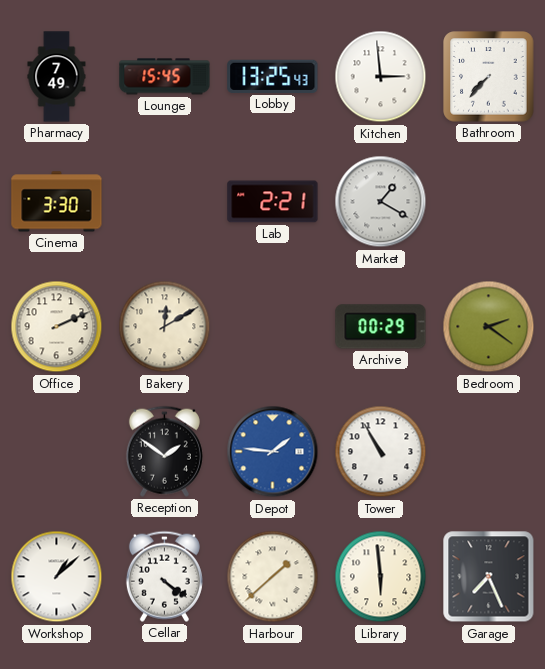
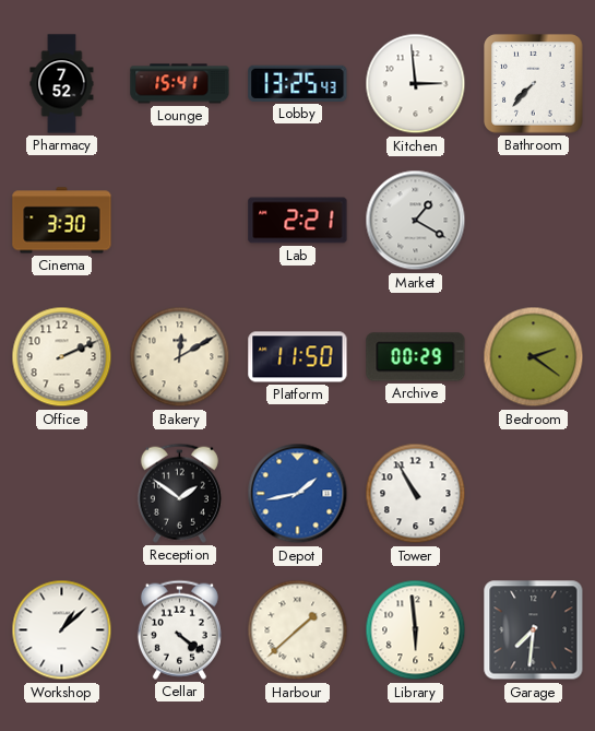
Pharmacy: 7:49 -> 7:52 (62, 84)
Lounge: 15:45 -> 15:41 (180, 84)
Platform: none -> 11:50 (298, 357)
Depot: 1:46 -> 1:43 (298, 494)
Garage: 7:26 -> 7:31 (534, 630)
